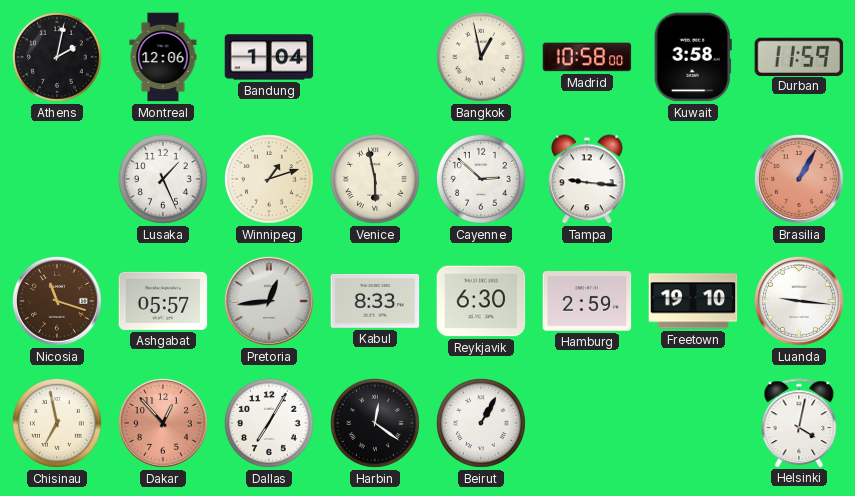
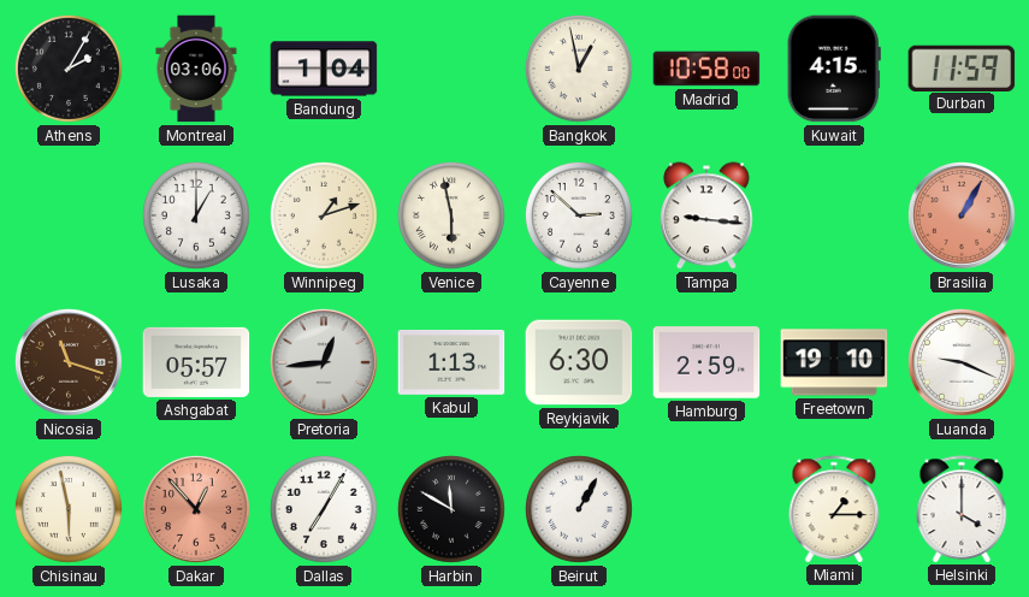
Athens: 2:02 -> 2:05 (69, 69)
Montreal: 12:06 -> 03:06 (196, 69)
Kuwait: 3:58 -> 4:15 (834, 69)
Lusaka: 1:26 -> 1:00 (196, 215)
Kabul: 8:33 -> 1:13 (451, 363)
Luanda: 9:16 -> 9:19 (962, 362)
Chisinau: 6:58 -> 5:58 (69, 509)
Harbin: 12:21 -> 11:50 (451, 509)
Miami: none -> 1:15 (834, 509)
Helsinki: 4:02 -> 4:00 (962, 509)
